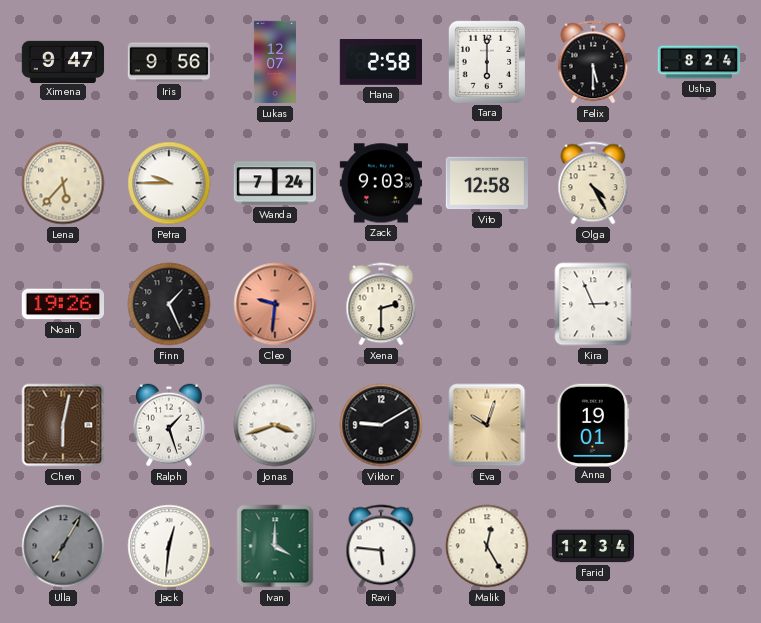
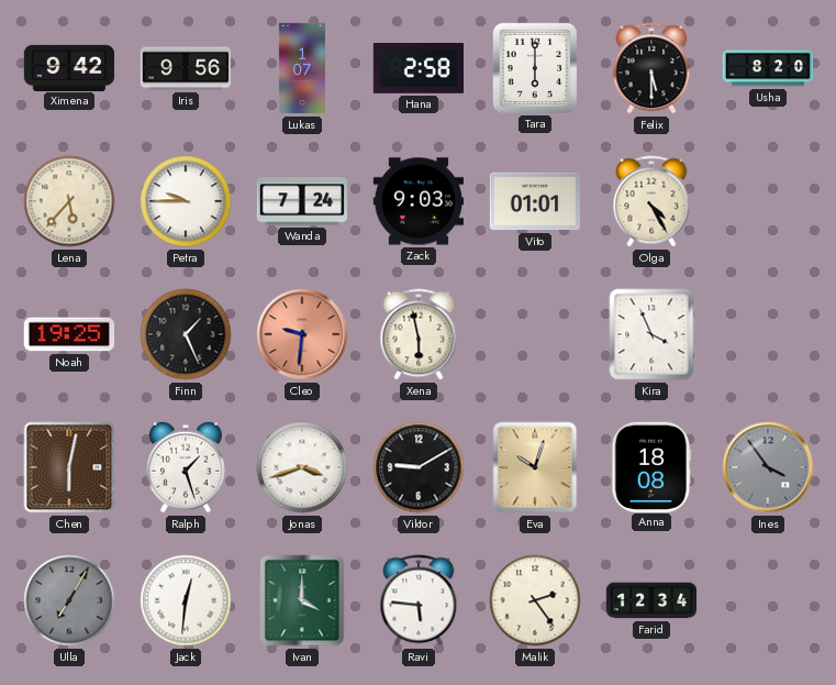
Ximena: 9:47 -> 9:42 (69, 67)
Lukas: 12:07 -> 1:07 (302, 68)
Usha: 8:24 -> 8:20 (768, 68)
Vito: 12:58 -> 01:01 (534, 201)
Noah: 19:26 -> 19:25 (68, 334)
Xena: 2:30 -> 5:58 (419, 334)
Kira: 2:56 -> 3:56 (651, 334)
Anna: 19:01 -> 18:08 (651, 466)
Ines: none -> 3:54 (768, 467)
Malik: 12:25 -> 2:24 (535, 600)
